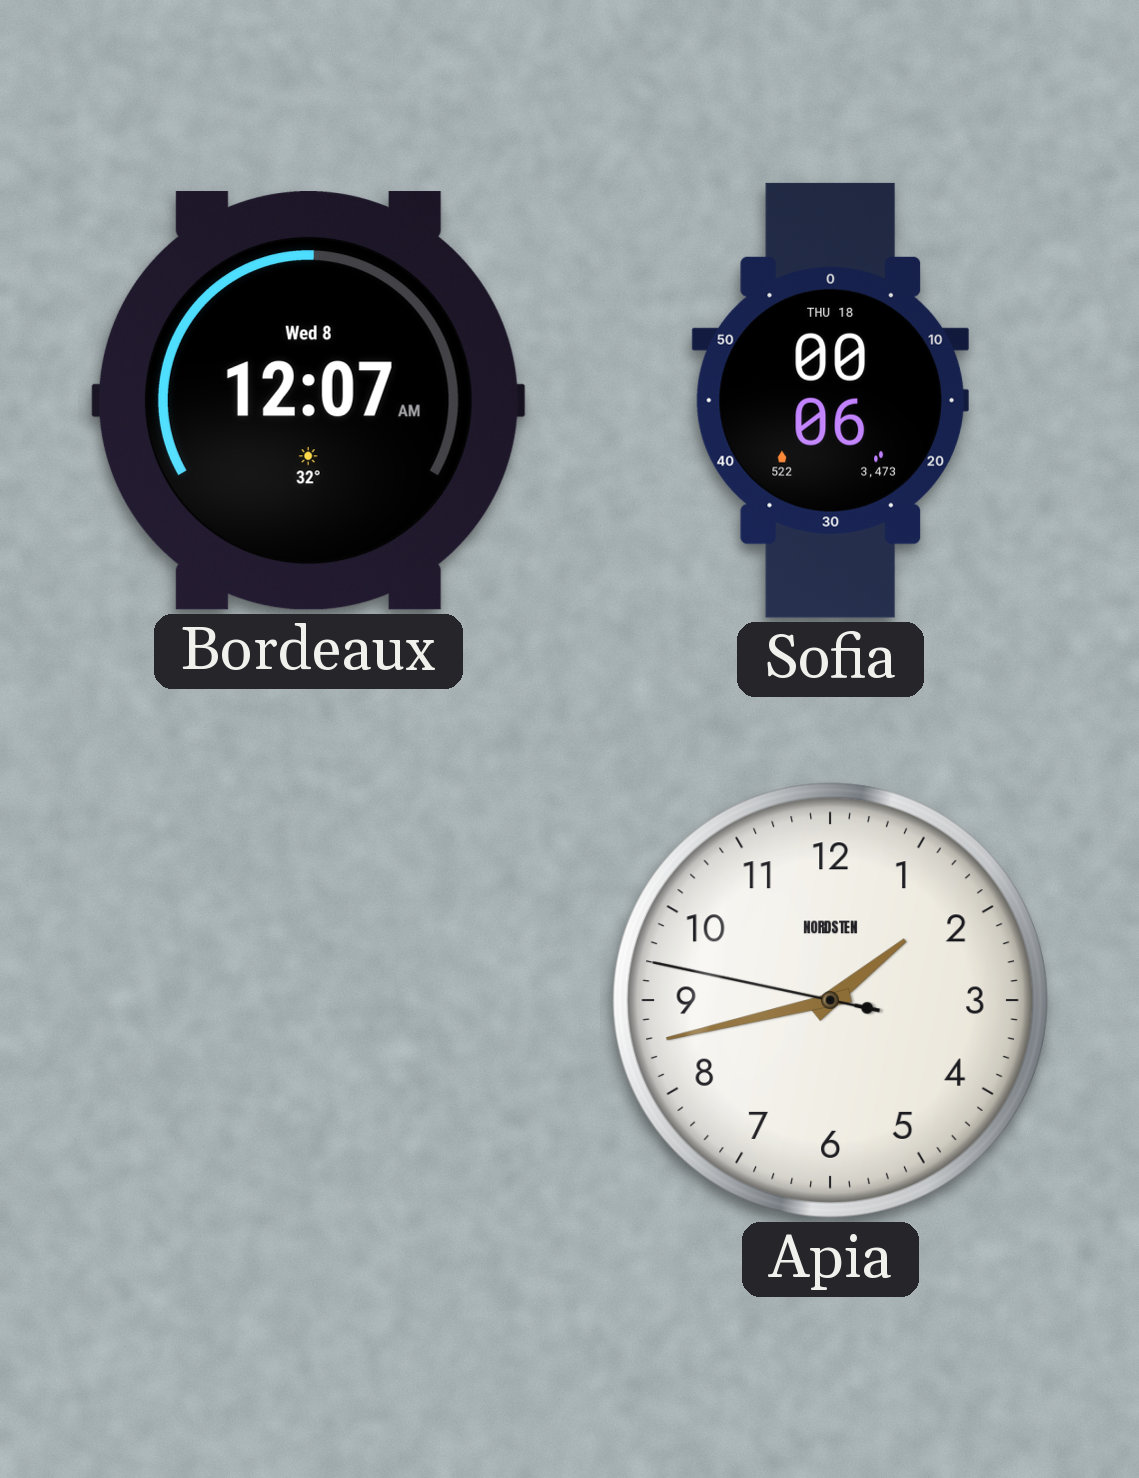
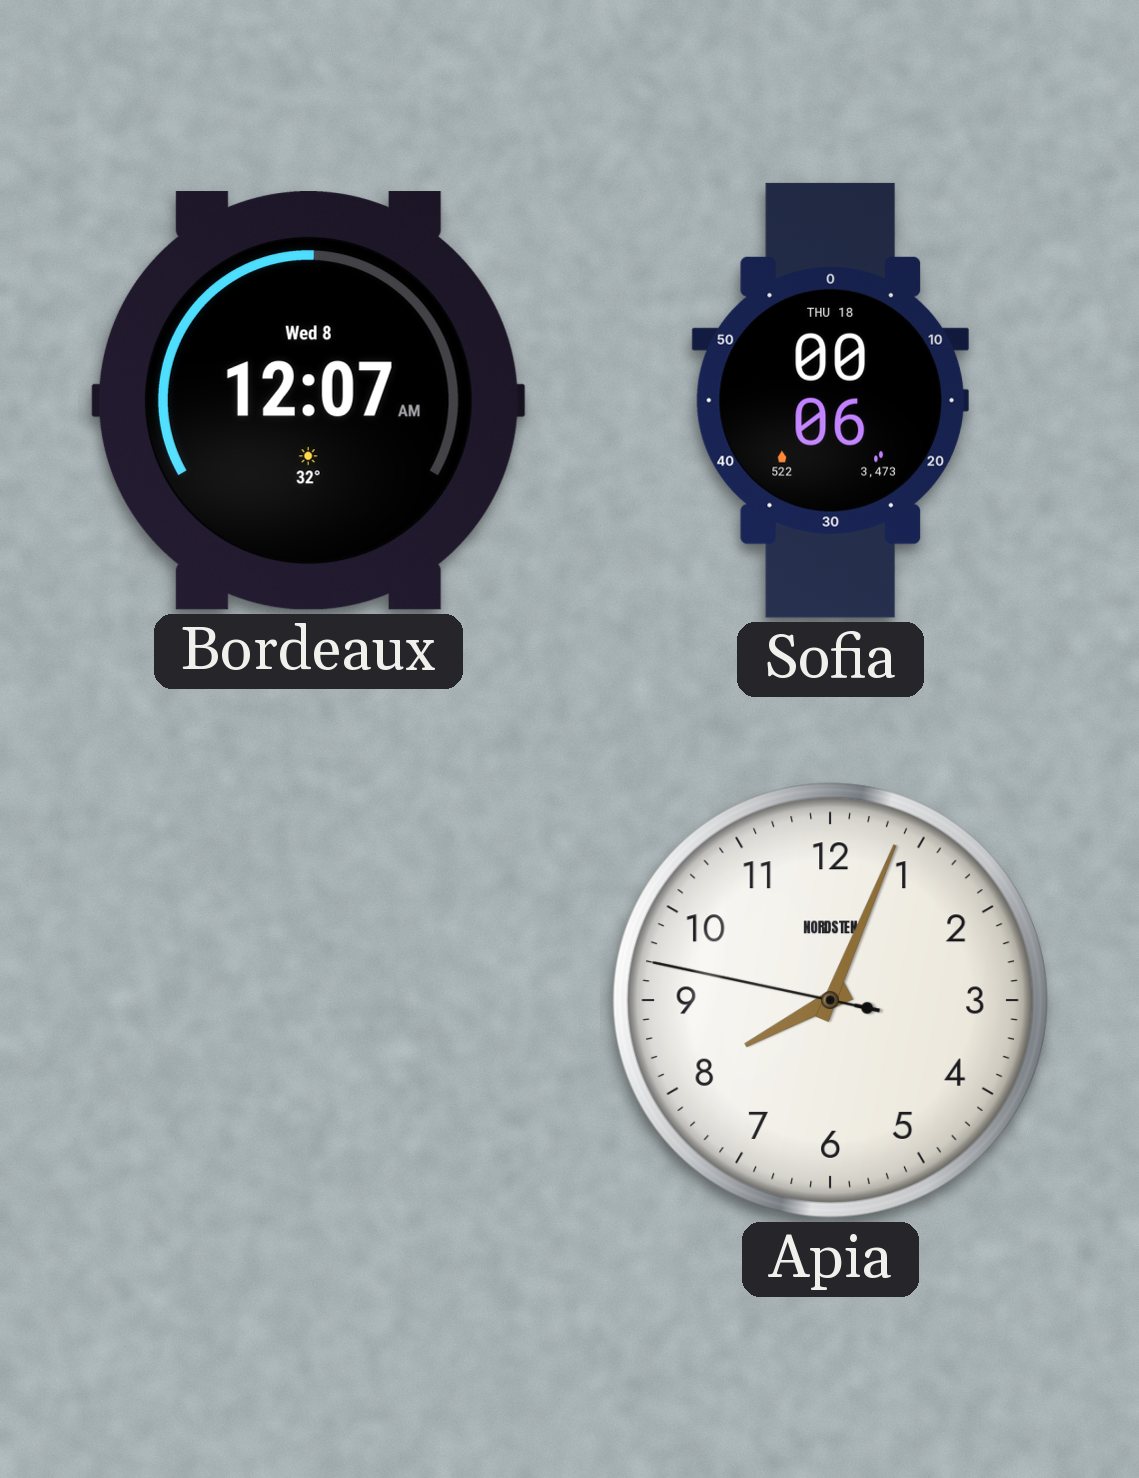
Apia: 1:42 -> 8:03 (830, 1000)
